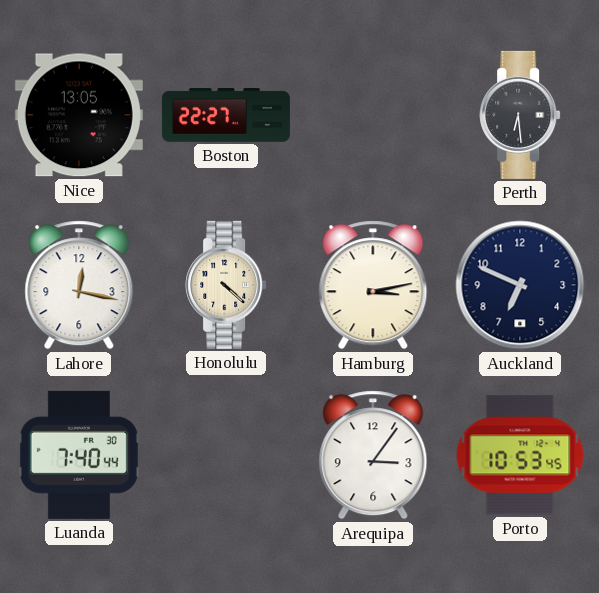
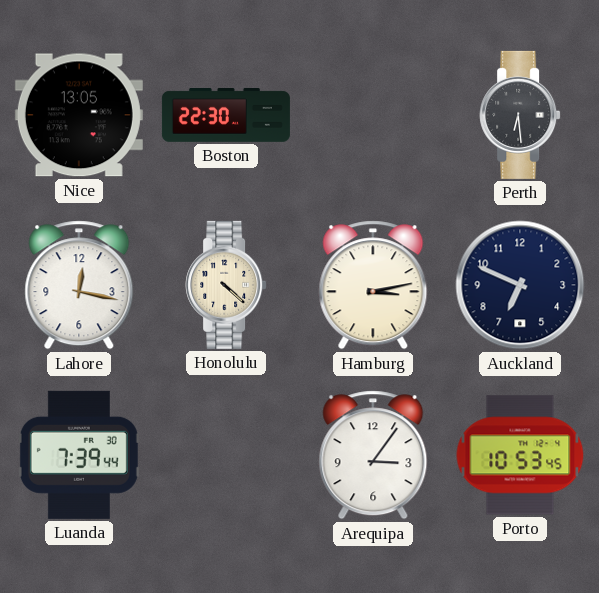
Boston: 22:27 -> 22:30 (226, 116)
Luanda: 7:40 -> 7:39 (79, 455)
